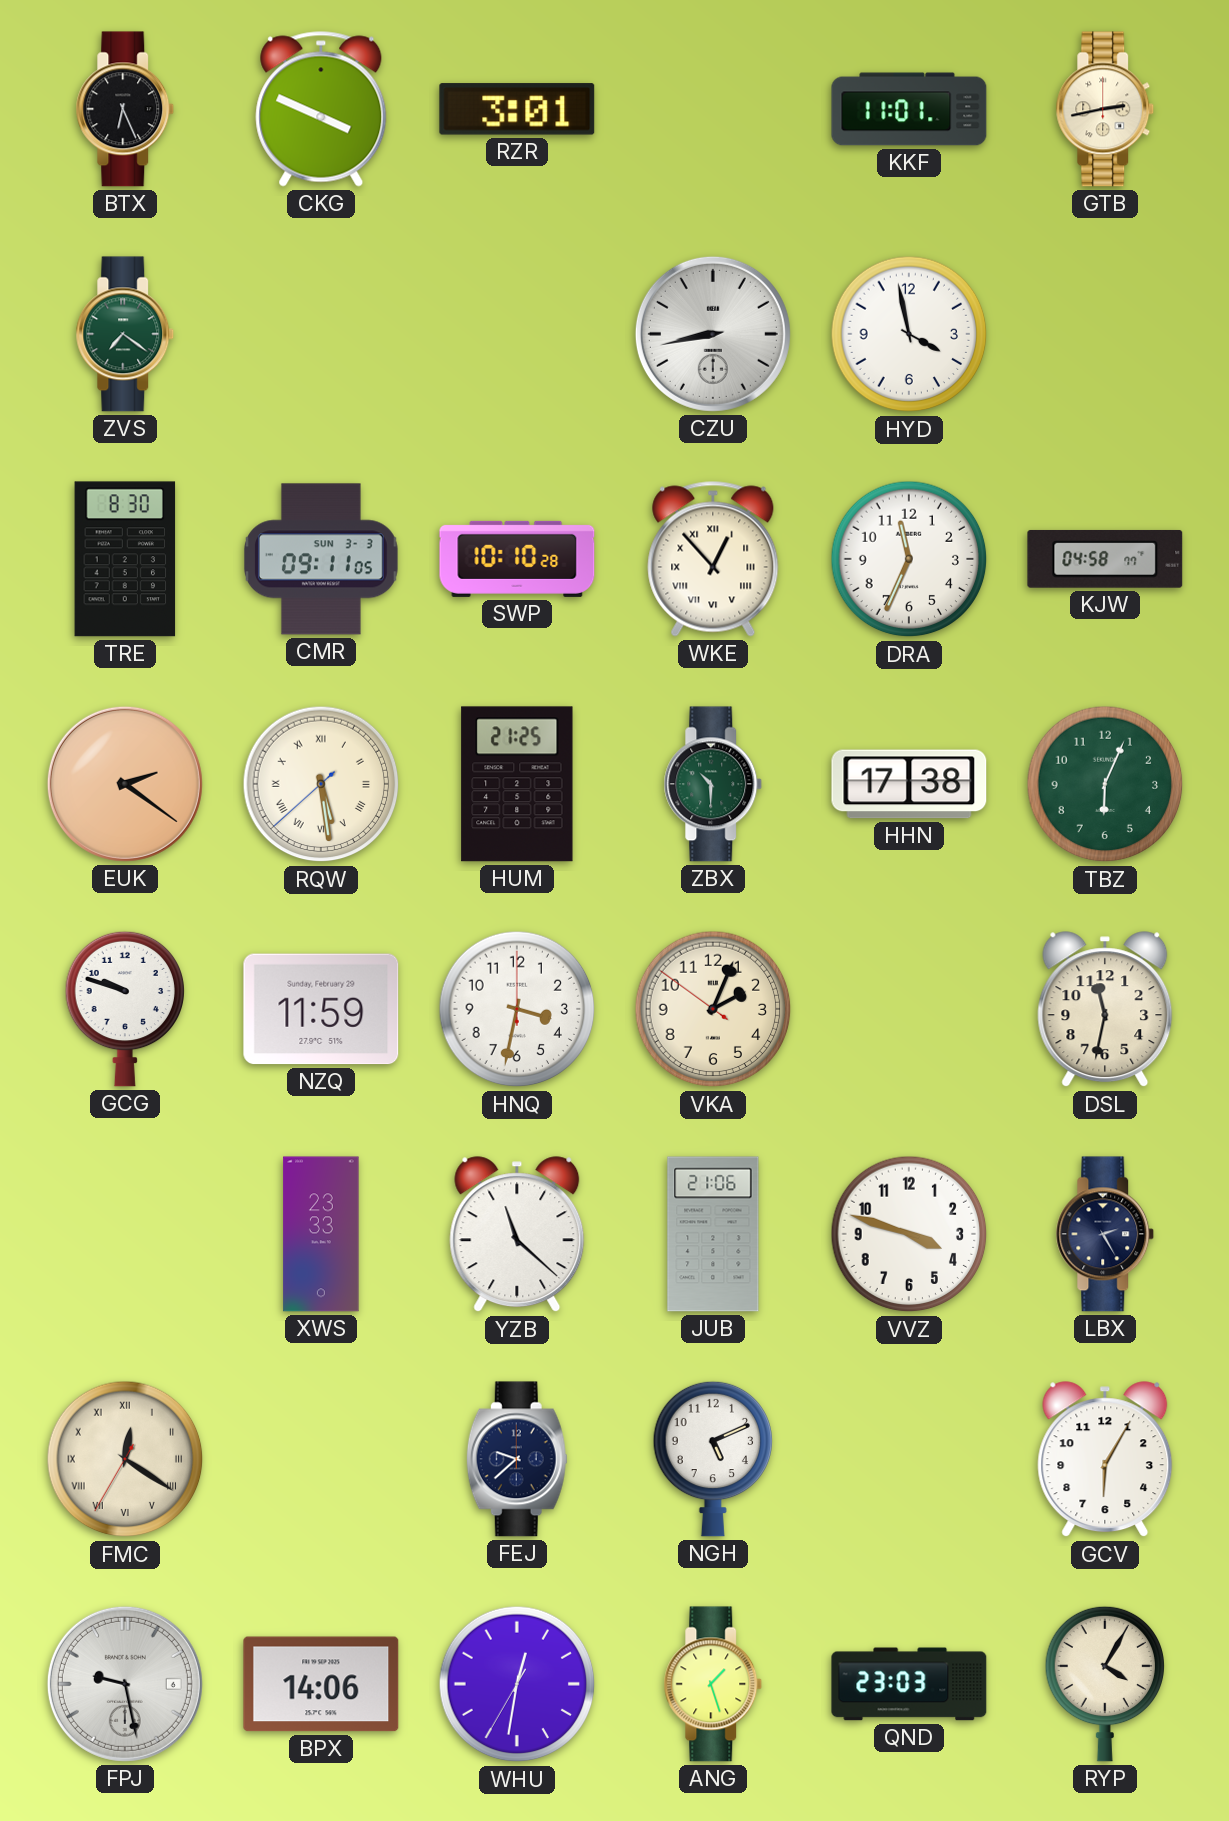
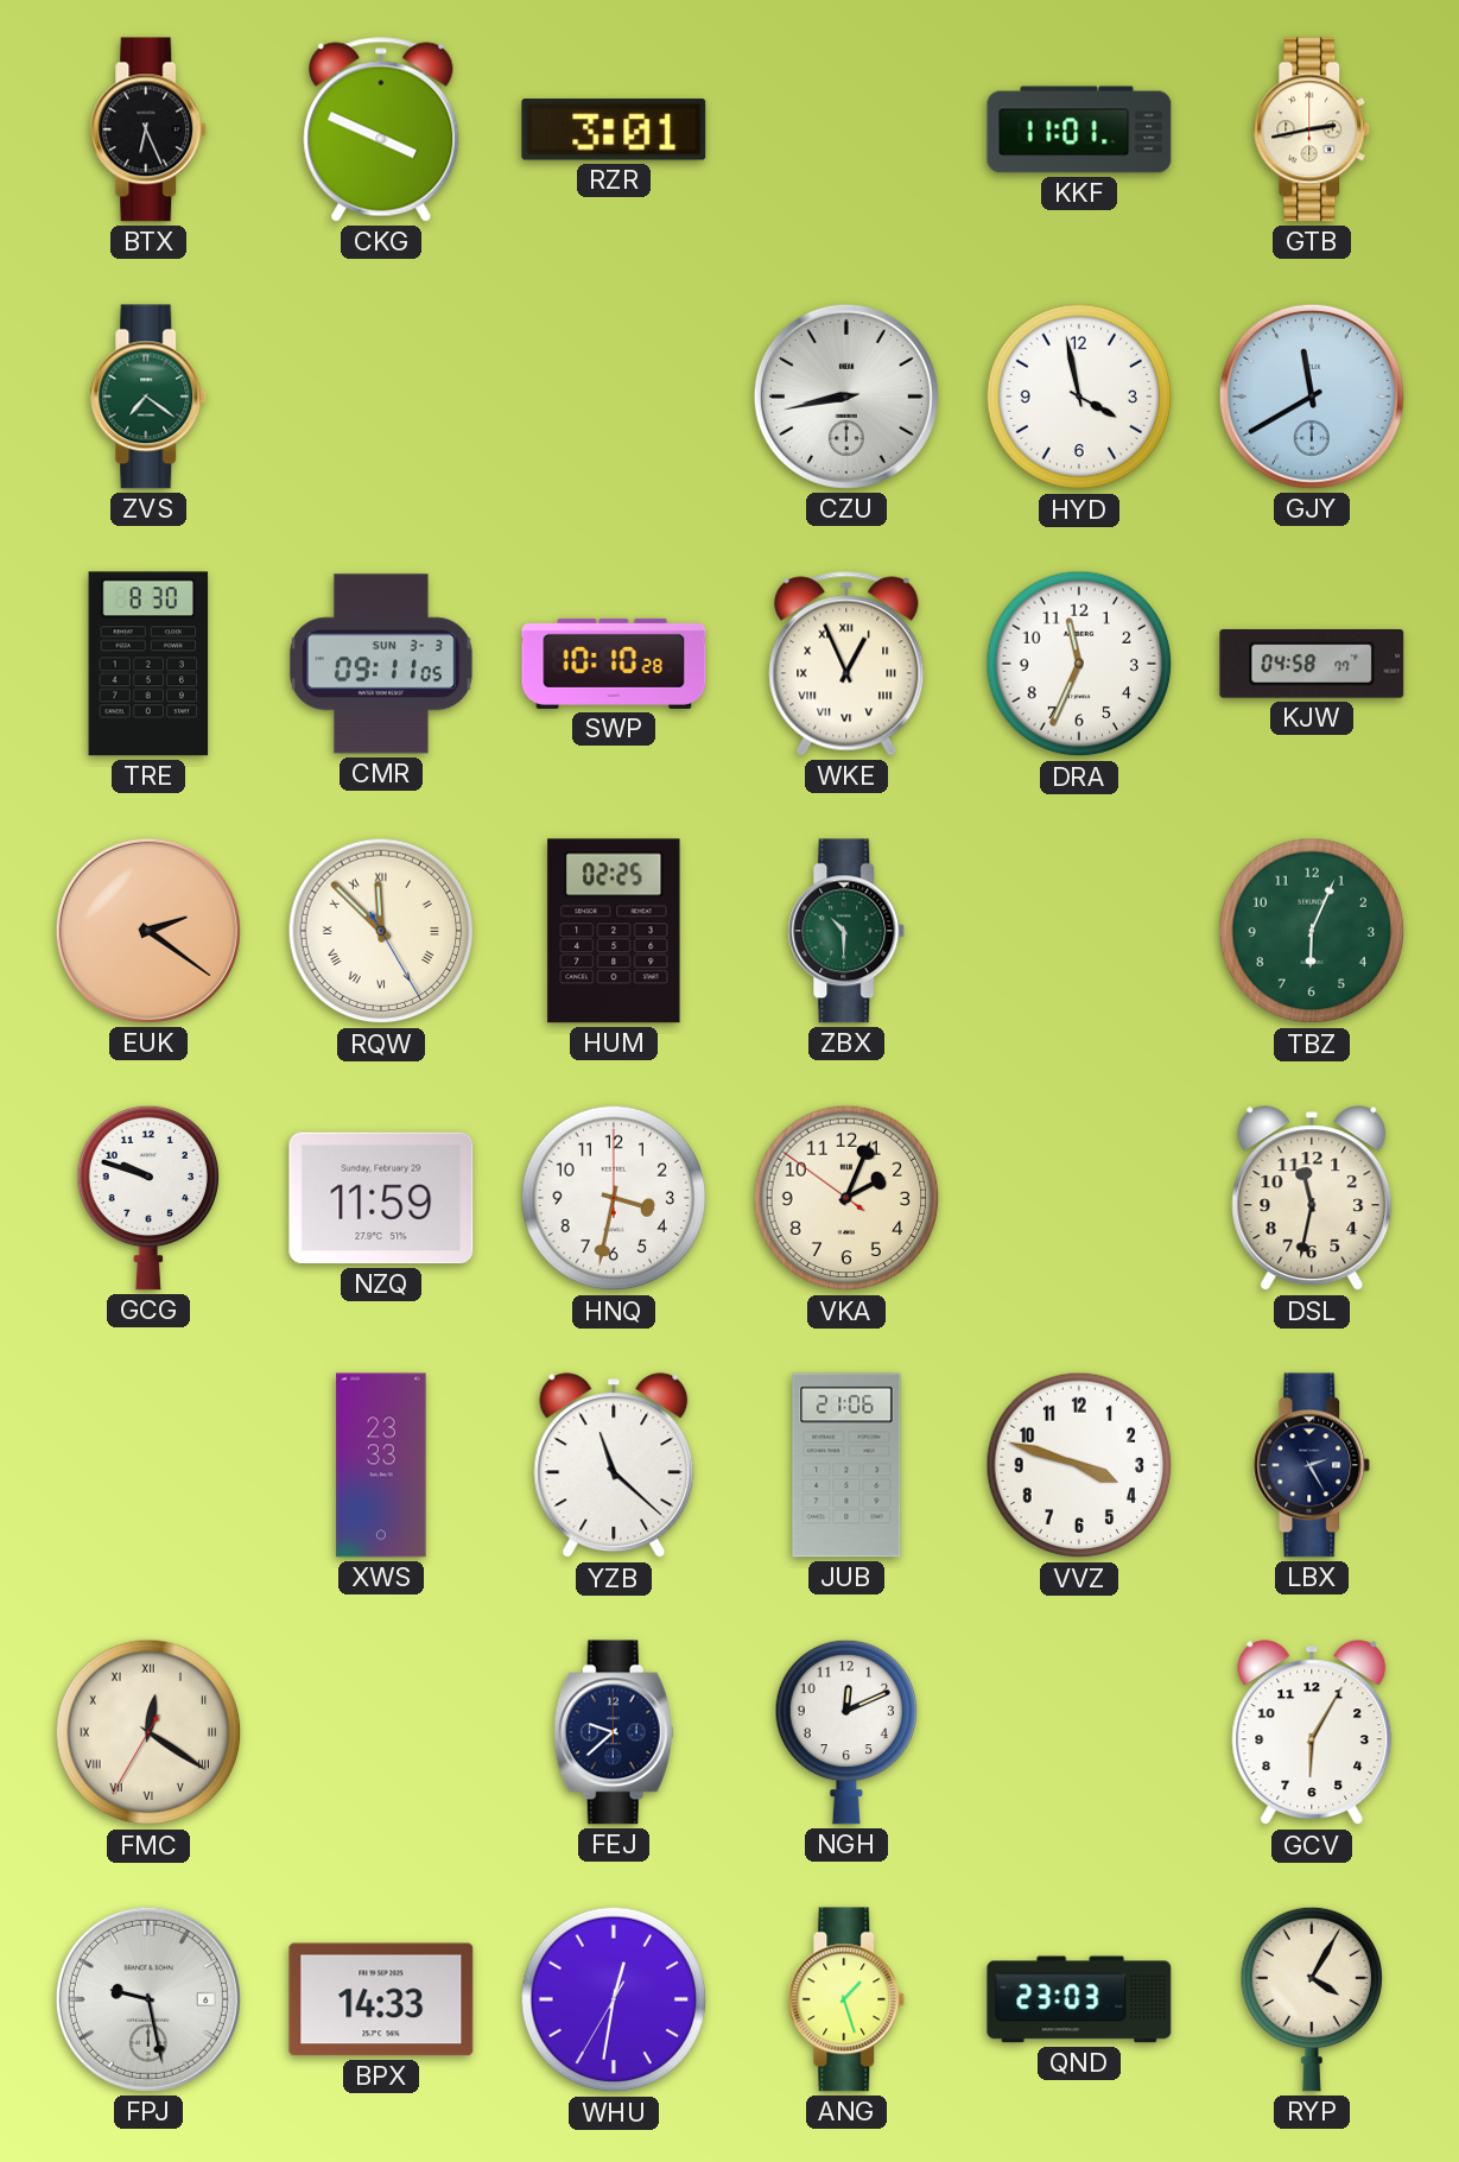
GJY: none -> 11:40 (1312, 397)
WKE: 12:53 -> 12:56 (846, 664)
RQW: 5:28 -> 11:52 (381, 931)
HUM: 21:25 -> 02:25 (614, 931)
HHN: 17:38 -> none (909, 784)
NGH: 5:11 -> 12:11 (845, 1732)
BPX: 14:06 -> 14:33 (381, 1999)
